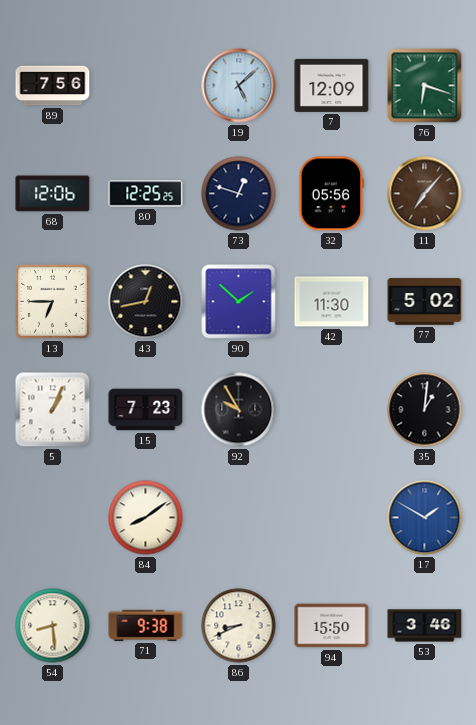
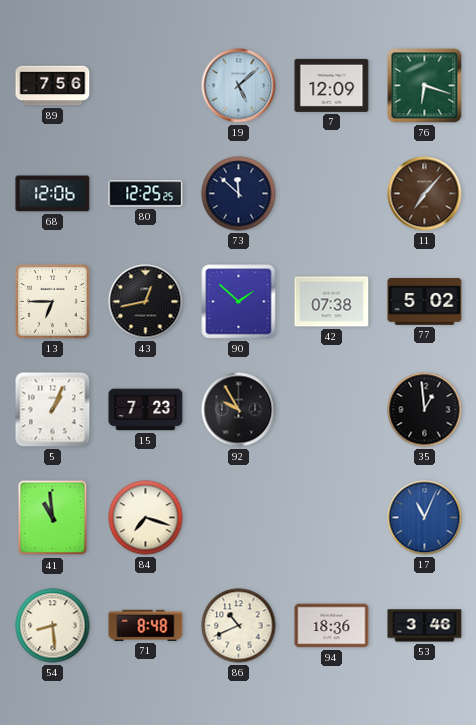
73: 12:48 -> 11:52 (239, 194)
32: 05:56 -> none (331, 194)
42: 11:30 -> 07:38 (332, 302)
35: 1:01 -> 12:59 (425, 410)
41: none -> 10:59 (53, 518)
84: 8:09 -> 7:18 (146, 518)
17: 1:50 -> 11:04 (425, 518)
71: 9:38 -> 8:48 (146, 625)
86: 8:41 -> 10:41 (239, 626)
94: 15:50 -> 18:36 (332, 626)
